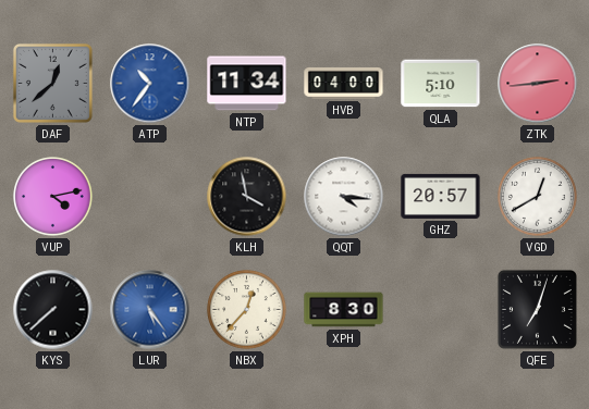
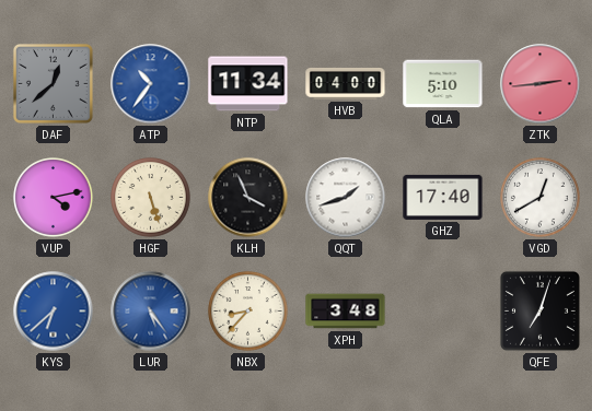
HGF: none -> 5:27 (151, 198)
KLH: 3:58 -> 3:56 (248, 198)
QQT: 4:16 -> 1:42 (346, 198)
GHZ: 20:57 -> 17:40 (443, 197)
KYS: 7:38 -> 6:38 (54, 312)
KYS dial: black -> blue (54, 312)
NBX: 12:37 -> 8:37 (248, 312)
XPH: 8:30 -> 3:48 (346, 312)
